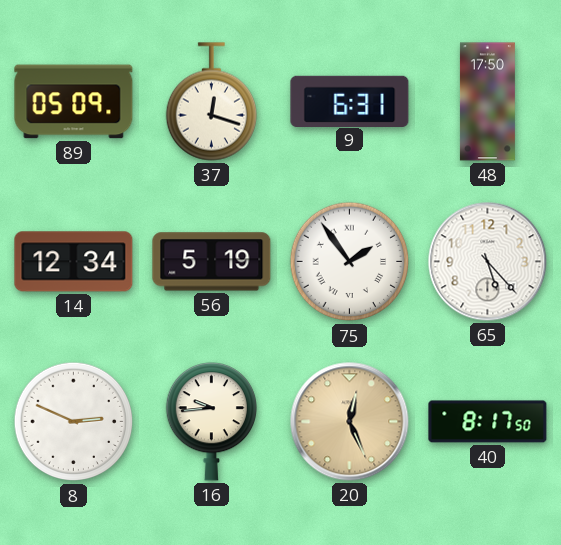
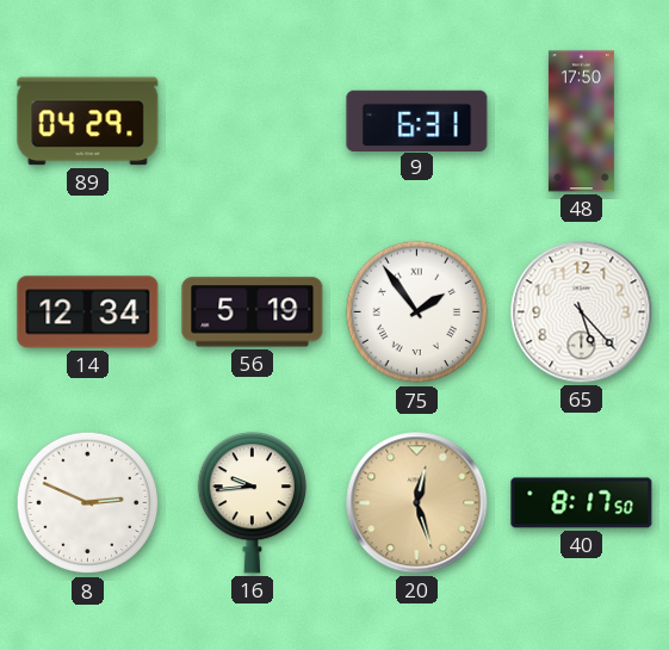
89: 05:09 -> 04:29 (88, 122)
37: 12:18 -> none (211, 102)
20: 12:26 -> 12:27 (417, 503)
